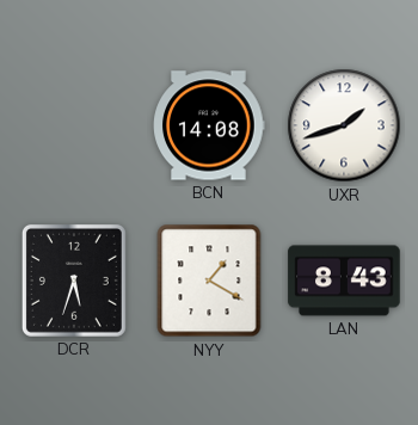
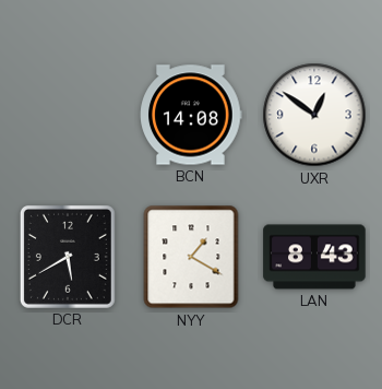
UXR: 1:42 -> 12:51 (314, 115)
DCR: 5:33 -> 5:40 (68, 257)
